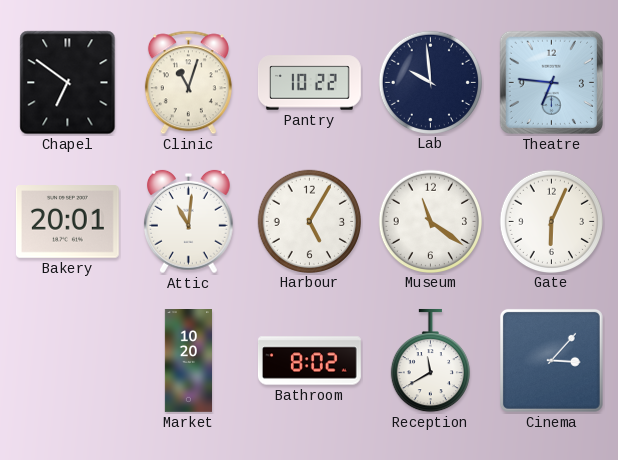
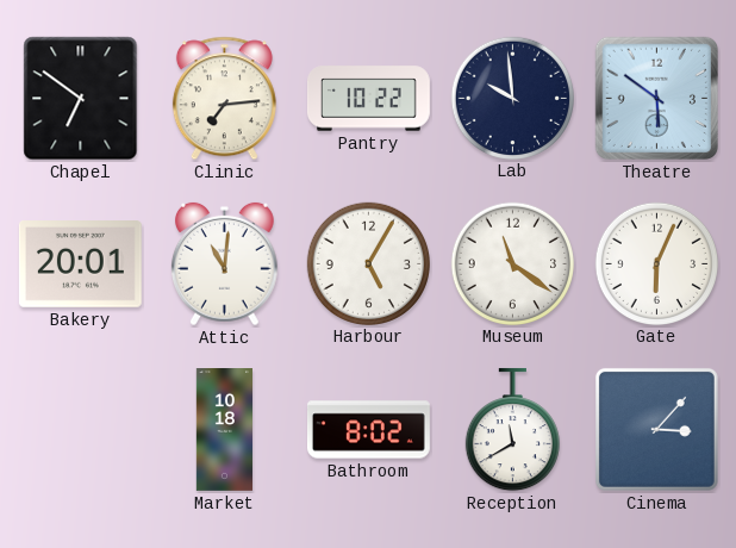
Clinic: 11:03 -> 7:14 (224, 99)
Theatre: 6:46 -> 5:51 (656, 98)
Market: 10:20 -> 10:18 (224, 430)
